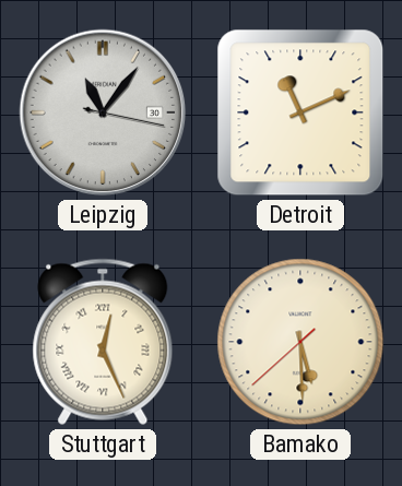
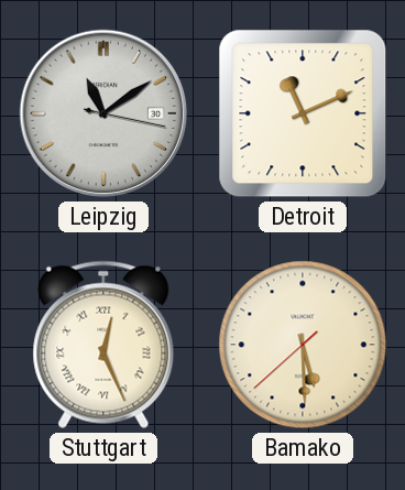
Leipzig: 11:06 -> 11:09 (103, 113)
